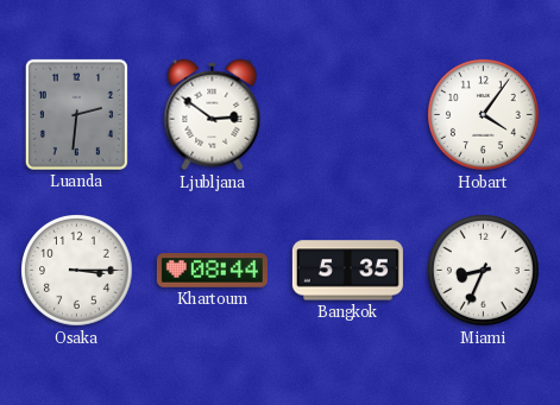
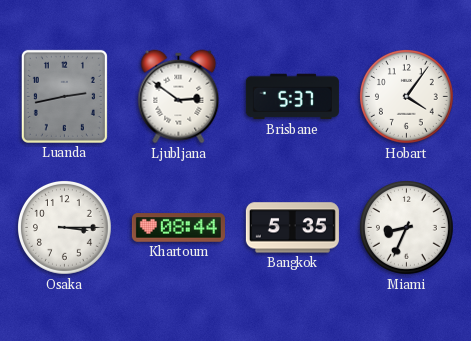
Luanda: 2:31 -> 2:43 (64, 96)
Brisbane: none -> 5:37 (292, 97)
